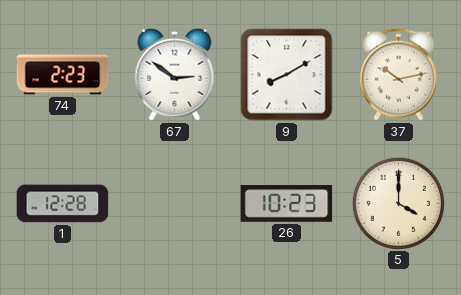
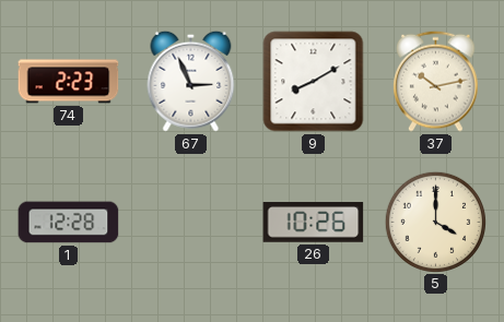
67: 2:51 -> 2:56 (191, 81)
26: 10:23 -> 10:26 (314, 223)
